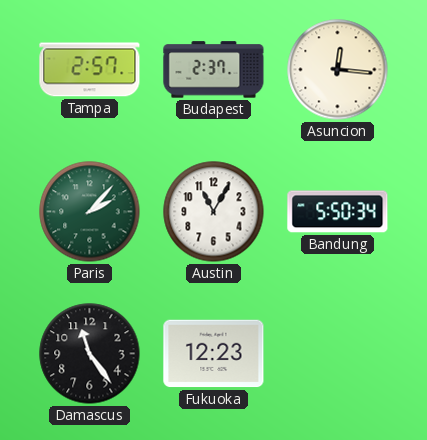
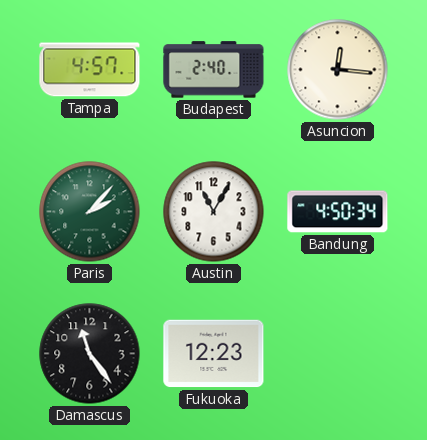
Tampa: 2:57 -> 4:57 (90, 70)
Budapest: 2:37 -> 2:40 (214, 70)
Bandung: 5:50 -> 4:50 (338, 212)
